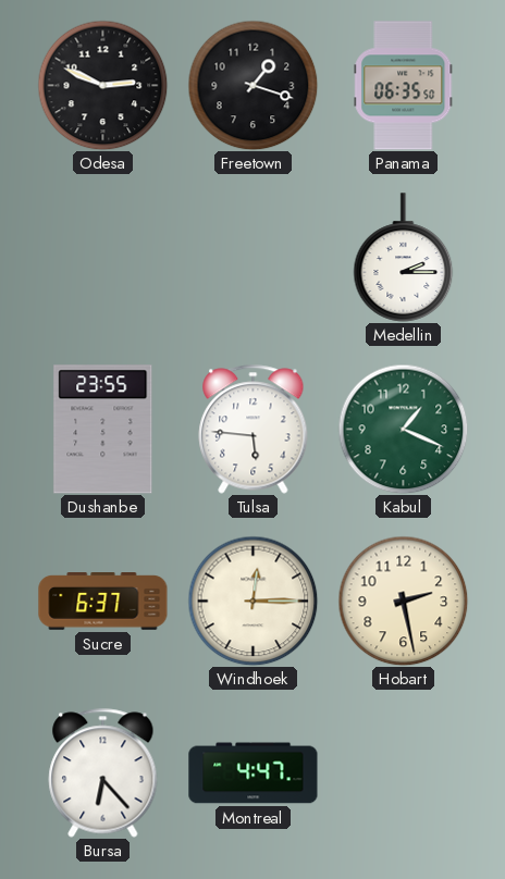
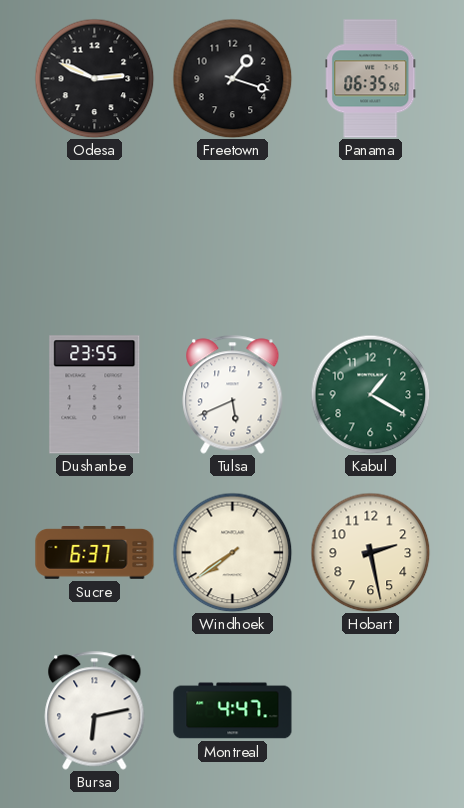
Medellin: 2:15 -> none (404, 258)
Tulsa: 5:46 -> 5:41 (233, 395)
Kabul: 1:19 -> 1:20 (370, 394)
Windhoek: 12:15 -> 7:39 (232, 552)
Bursa: 6:23 -> 6:13 (95, 711)
